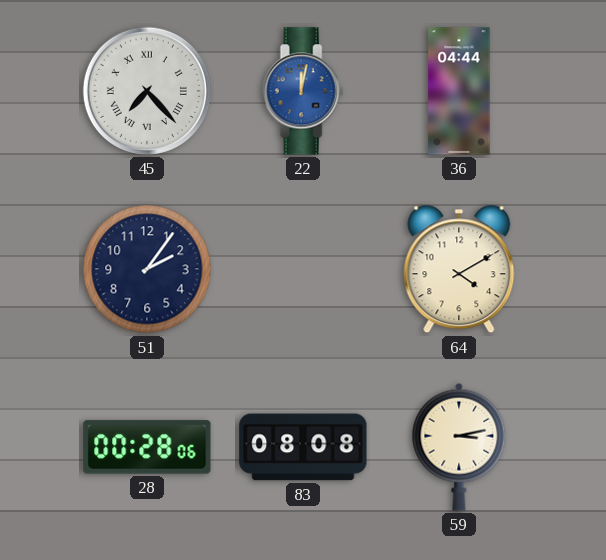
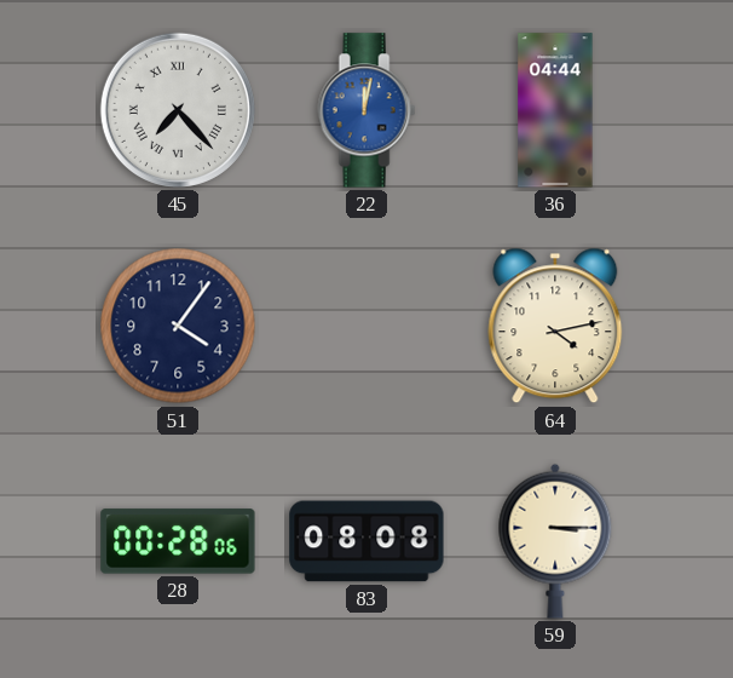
51: 2:06 -> 4:06 (178, 326)
64: 4:10 -> 4:13 (555, 326)
59: 3:13 -> 3:15 (555, 541)
